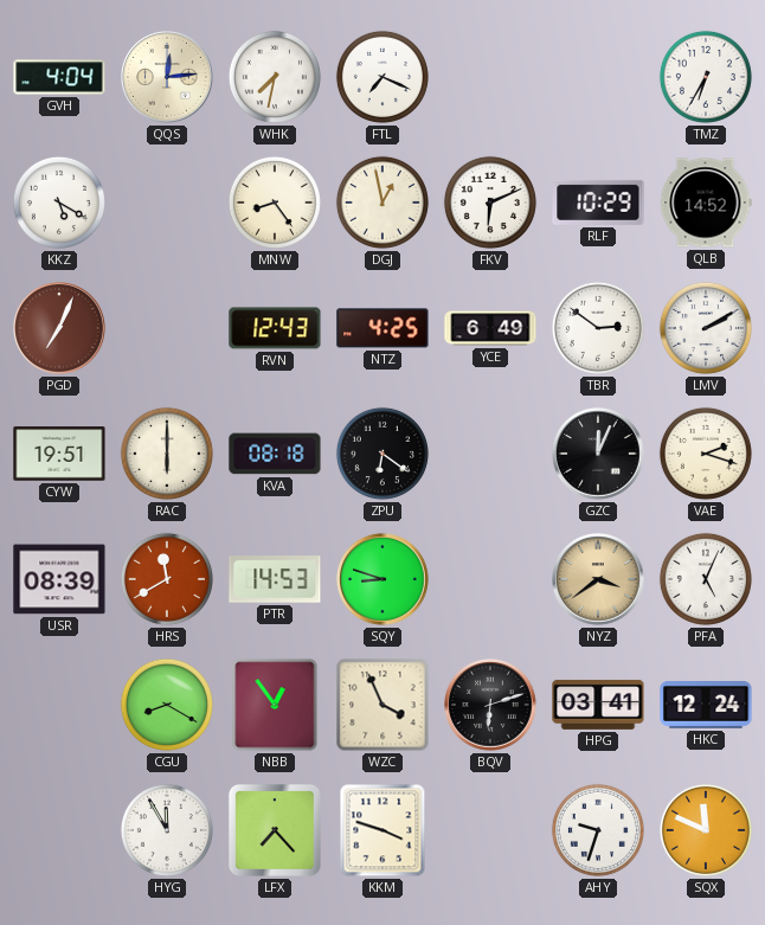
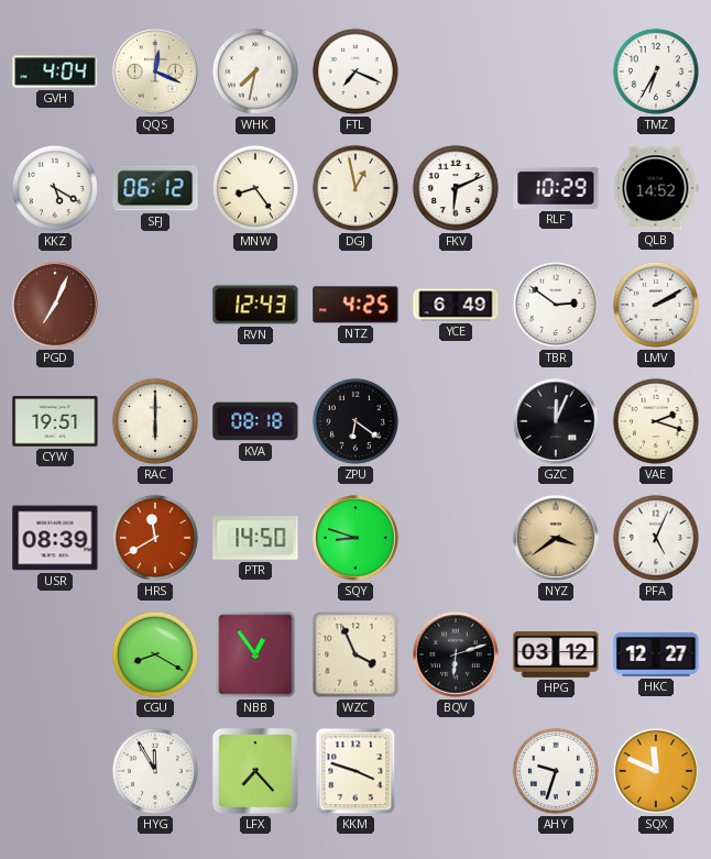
QQS: 12:14 -> 12:19 (155, 71)
SFJ: none -> 06:12 (155, 188)
PTR: 14:53 -> 14:50 (255, 539)
HPG: 03:41 -> 03:12 (556, 654)
HKC: 12:24 -> 12:27 (656, 656)
